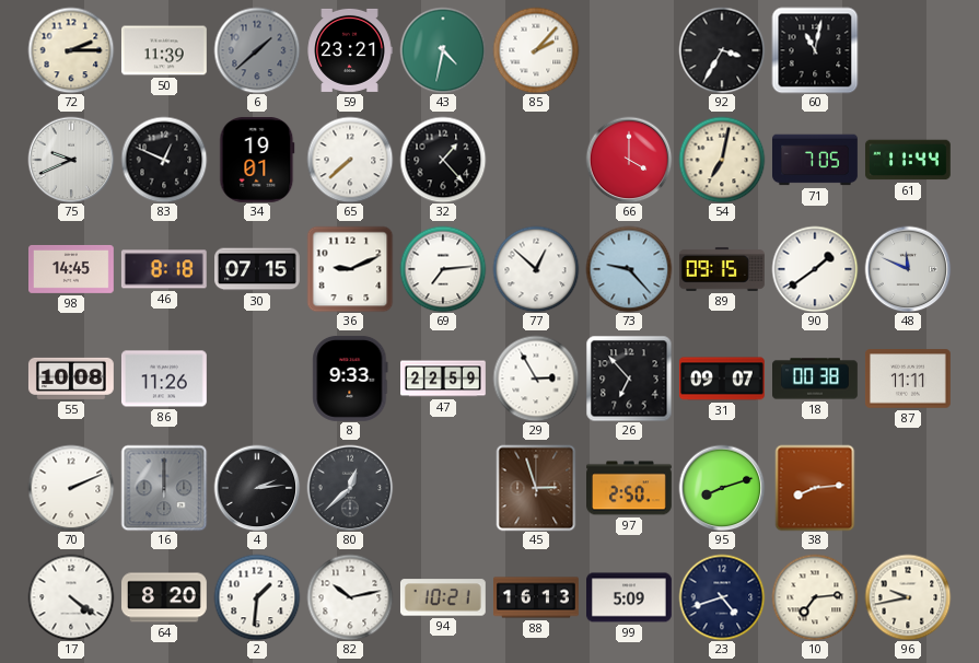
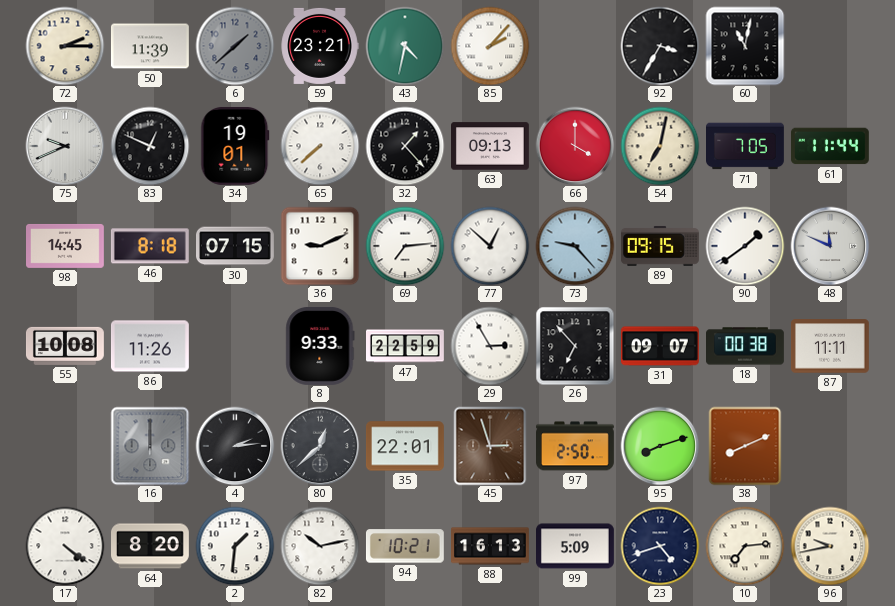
63: none -> 09:13 (491, 146)
70: 2:11 -> none (71, 488)
35: none -> 22:01 (405, 446)
38: 8:14 -> 8:11 (745, 446)
